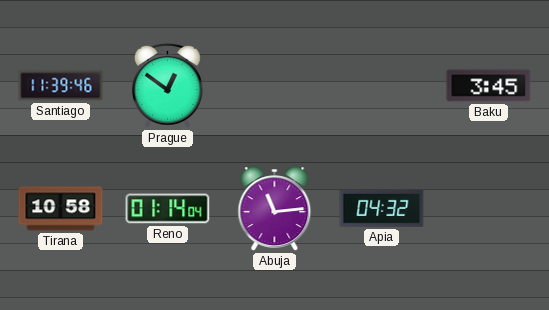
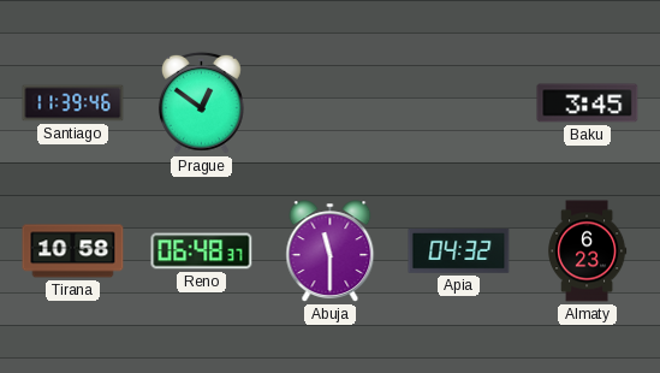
Reno: 01:14 -> 06:48 (202, 251)
Abuja: 11:14 -> 11:30 (331, 251)
Almaty: none -> 6:23 (588, 251)
